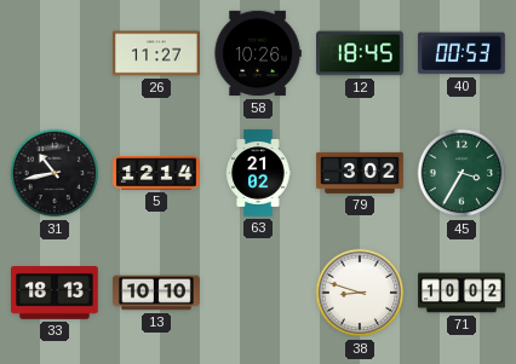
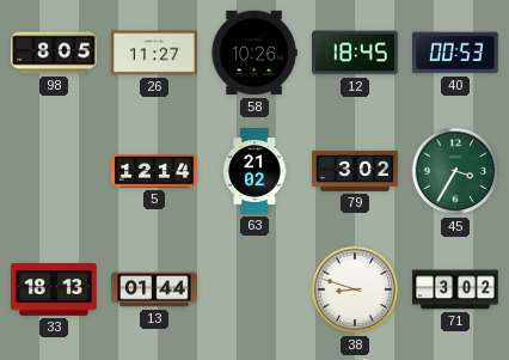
98: none -> 8:05 (55, 53)
31: 10:43 -> none (55, 173)
13: 10:10 -> 01:44 (154, 289)
71: 10:02 -> 3:02 (455, 289)
